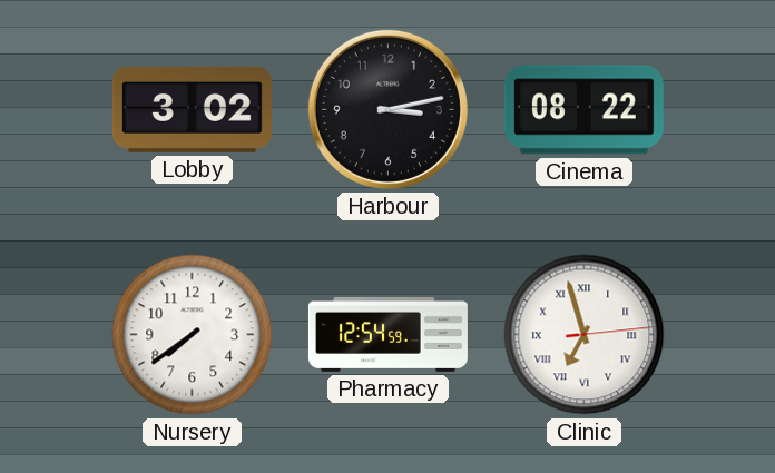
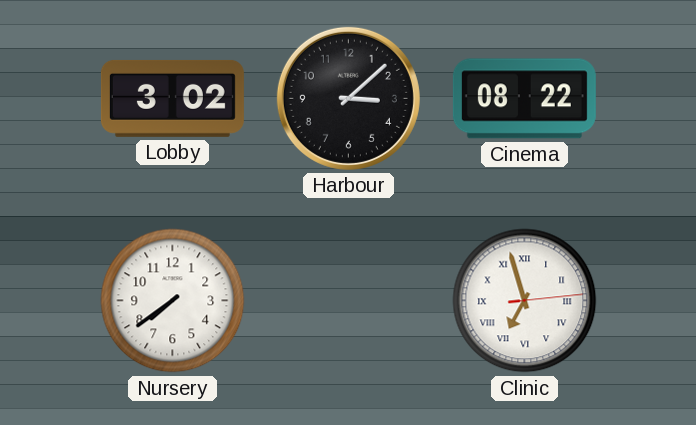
Harbour: 3:13 -> 3:08 (348, 98)
Pharmacy: 12:54 -> none (387, 334)
